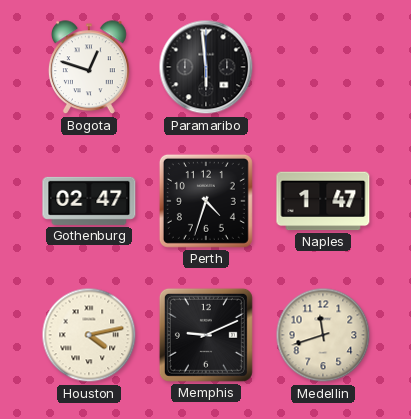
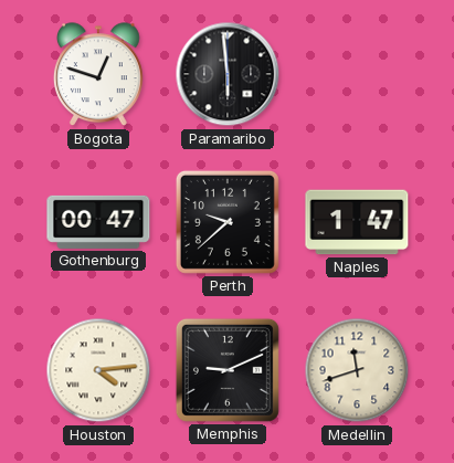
Gothenburg: 02:47 -> 00:47 (98, 222)
Perth: 4:33 -> 9:38 (228, 222)
Houston: 4:13 -> 4:14 (98, 370)
